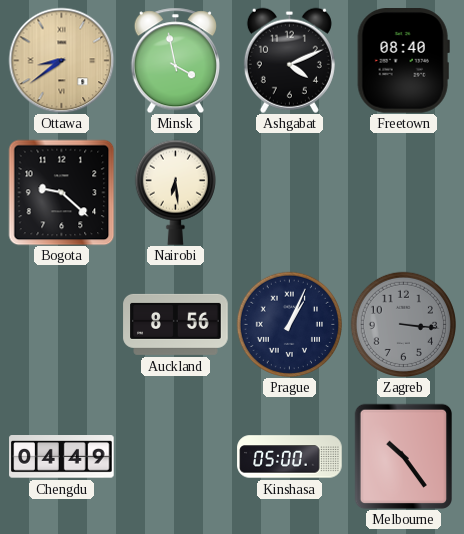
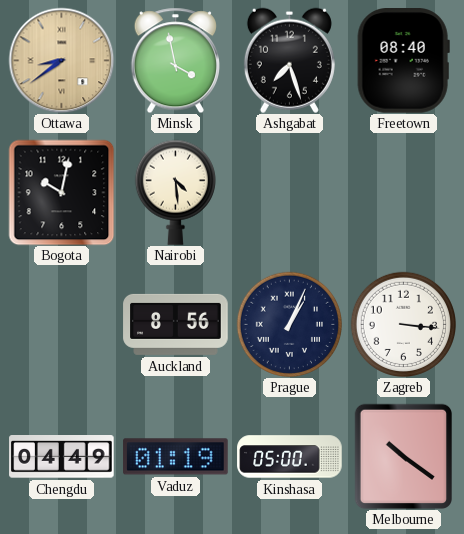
Ashgabat: 4:11 -> 7:27 (289, 60)
Bogota: 9:22 -> 10:02 (61, 192)
Nairobi: 6:29 -> 4:29 (175, 192)
Zagreb dial: grey -> white (403, 324)
Vaduz: none -> 01:19 (176, 457)
Melbourne: 10:24 -> 10:21 (403, 456)
